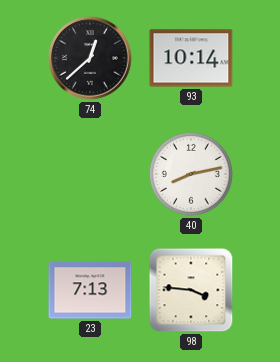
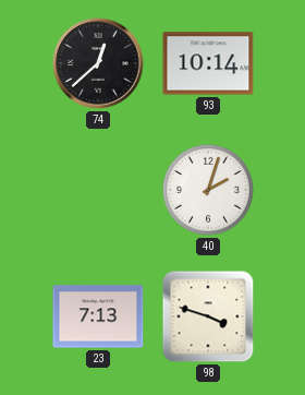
40: 8:13 -> 2:03 (208, 190)
98: 3:46 -> 3:48 (208, 316)
